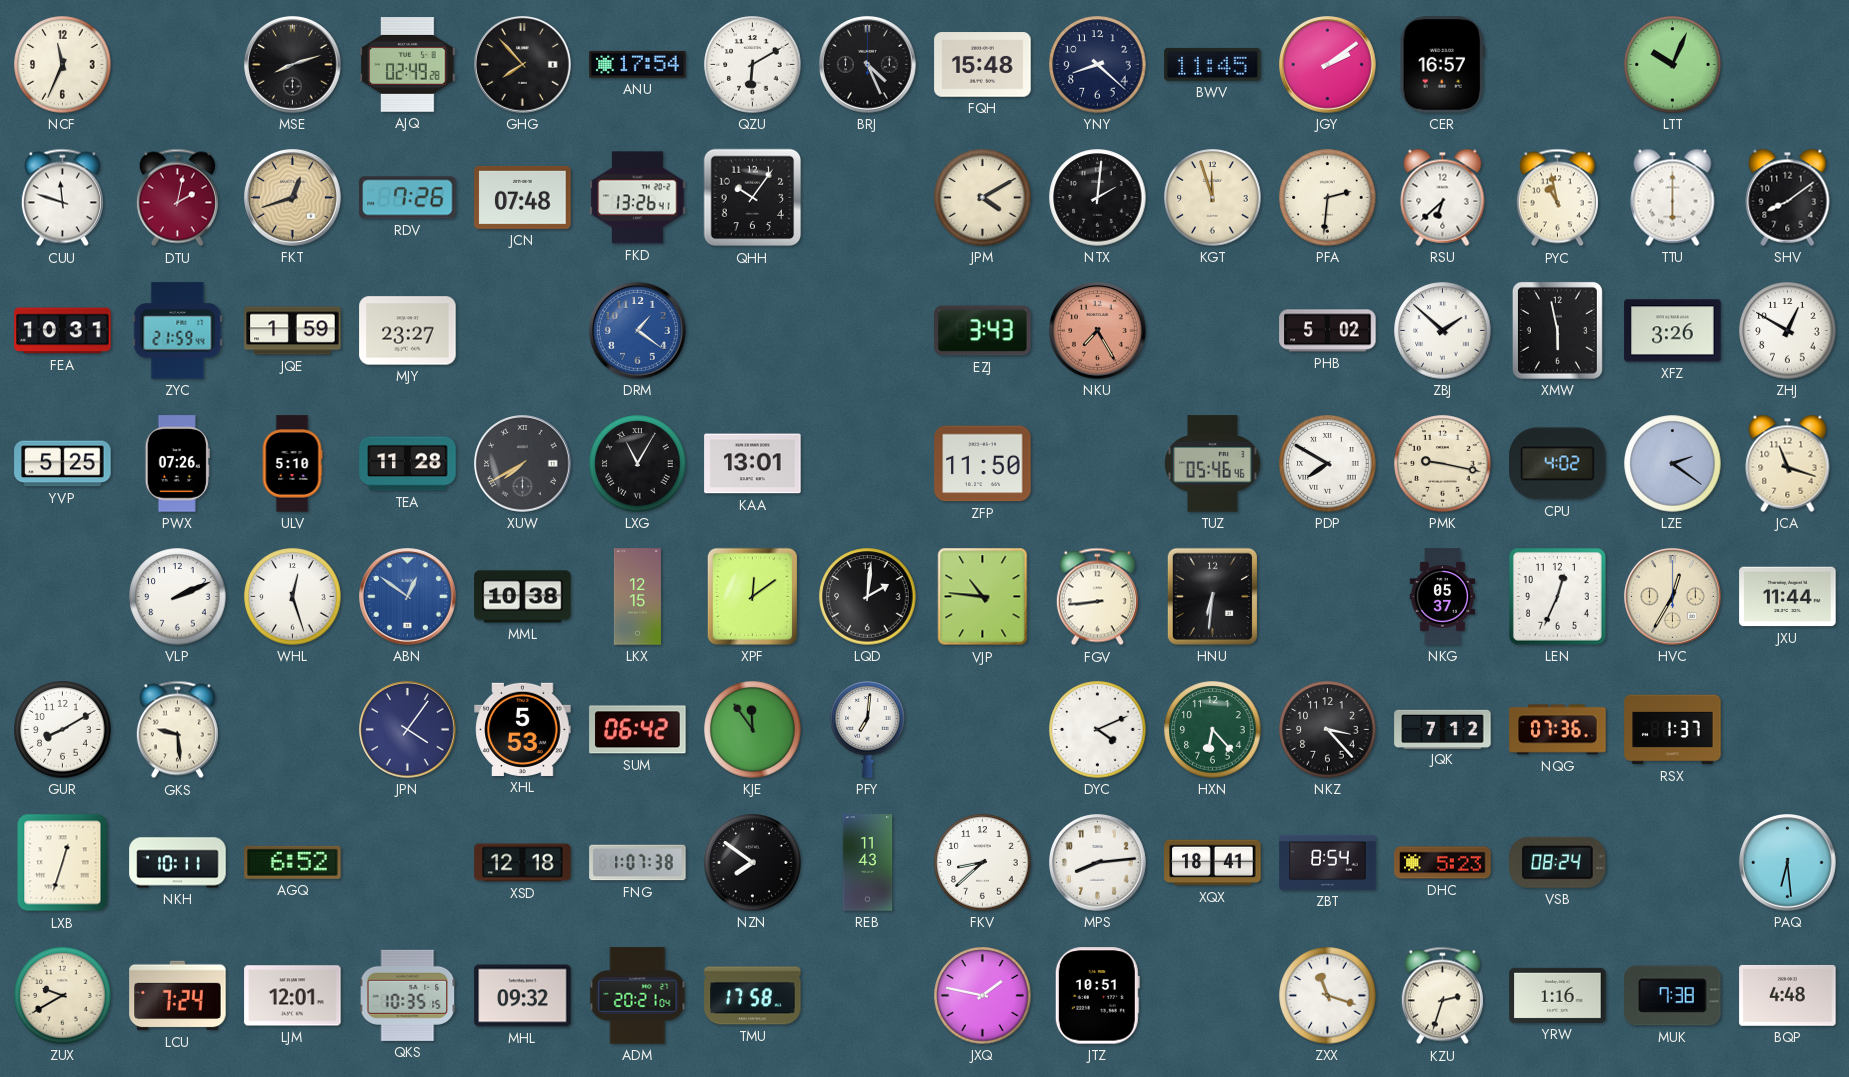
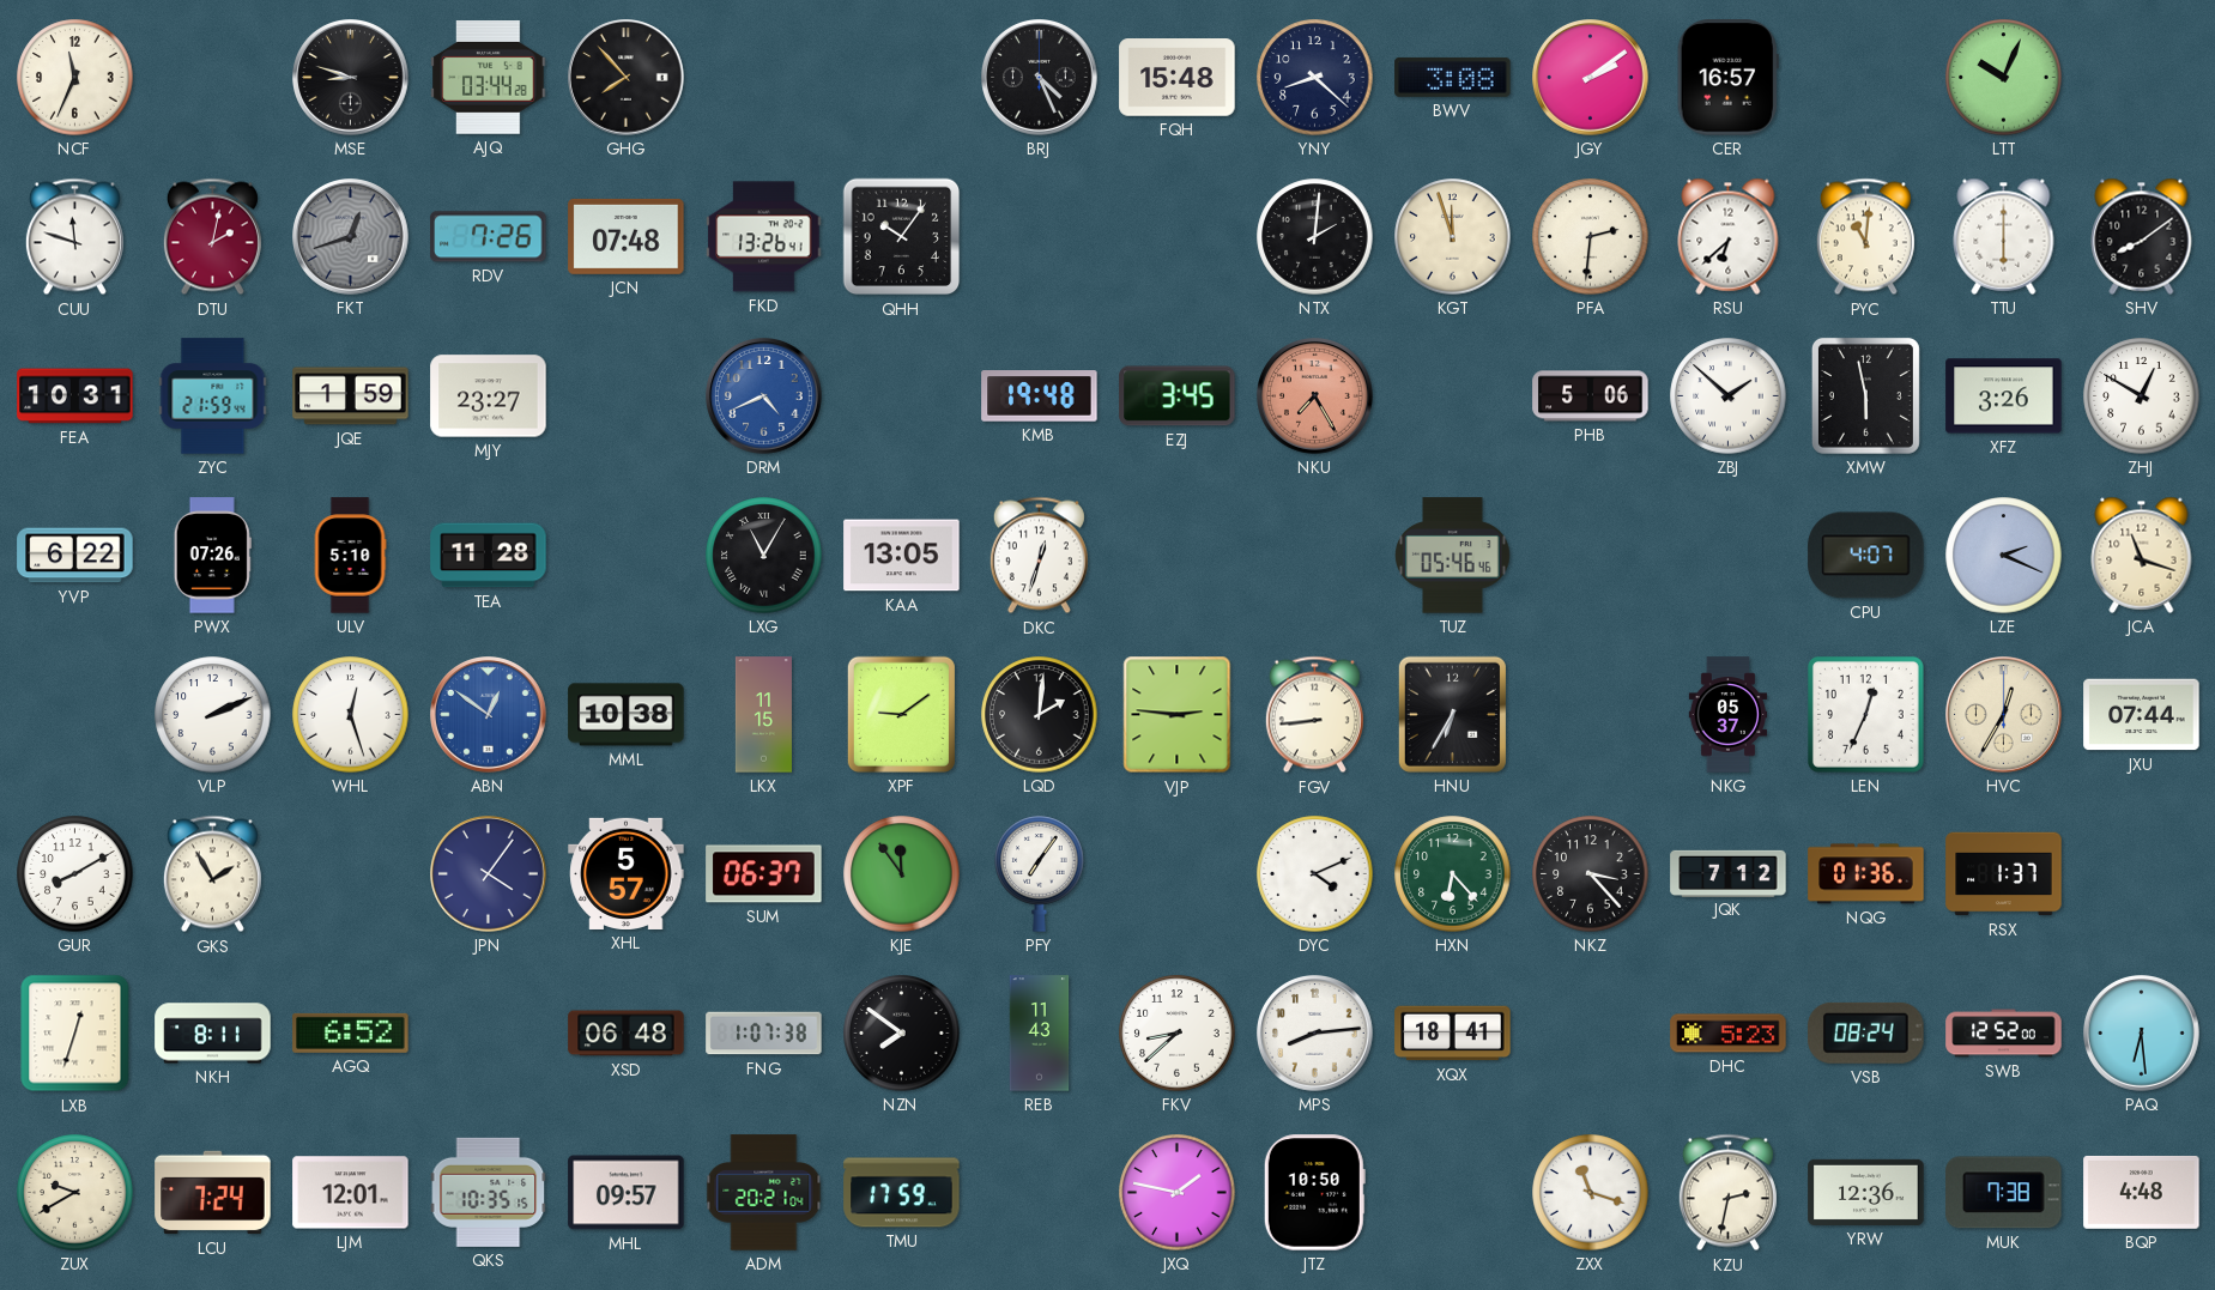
MSE: 8:12 -> 8:48 (351, 78)
AJQ: 02:49 -> 03:44 (489, 78)
ANU: 17:54 -> none (638, 64)
QZU: 6:10 -> none (753, 65)
BWV: 11:45 -> 3:08 (1453, 77)
FKT dial: champagne -> grey (351, 237)
JPM: 4:10 -> none (983, 198)
PYC: 10:58 -> 11:01 (1865, 237)
DRM: 1:21 -> 4:41 (764, 396)
KMB: none -> 19:48 (1040, 396)
EZJ: 3:43 -> 3:45 (1178, 396)
PHB: 5:02 -> 5:06 (1591, 396)
YVP: 5:25 -> 6:22 (75, 556)
XUW: 7:40 -> none (523, 464)
KAA: 13:01 -> 13:05 (902, 556)
DKC: none -> 12:33 (1039, 556)
ZFP: 11:50 -> none (983, 464)
PDP: 7:50 -> none (1328, 464)
PMK: 9:17 -> none (1443, 464)
CPU: 4:02 -> 4:07 (1866, 556)
LZE: 2:21 -> 2:19 (2004, 556)
LKX: 12:15 -> 11:15 (763, 715)
XPF: 12:09 -> 9:09 (901, 714)
VJP: 10:46 -> 2:46 (1178, 715)
HNU: 6:31 -> 6:35 (1452, 714)
JXU: 11:44 -> 07:44 (2142, 715)
GKS: 9:29 -> 1:55 (212, 874)
XHL: 5:53 -> 5:57 (627, 873)
SUM: 06:42 -> 06:37 (764, 874)
PFY: 7:01 -> 7:06 (1040, 874)
NQG: 07:36 -> 01:36 (1866, 874)
NKH: 10:11 -> 8:11 (213, 1034)
XSD: 12:18 -> 06:48 (627, 1034)
ZBT: 8:54 -> none (1328, 862)
SWB: none -> 12:52 (2004, 1034)
MHL: 09:32 -> 09:57 (627, 1193)
TMU: 17:58 -> 17:59 (902, 1193)
JTZ: 10:51 -> 10:50 (1314, 1193)
KZU: 2:33 -> 2:32 (1727, 1193)
YRW: 1:16 -> 12:36 (1866, 1192)
